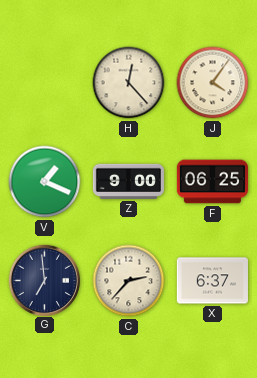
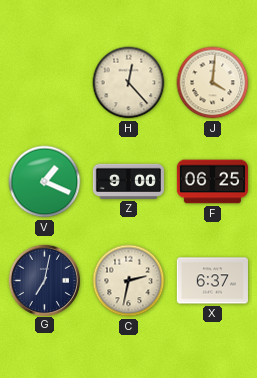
J: 4:06 -> 4:01 (213, 83)
G: 6:59 -> 7:02 (44, 280)
C: 2:37 -> 2:32 (129, 281)
